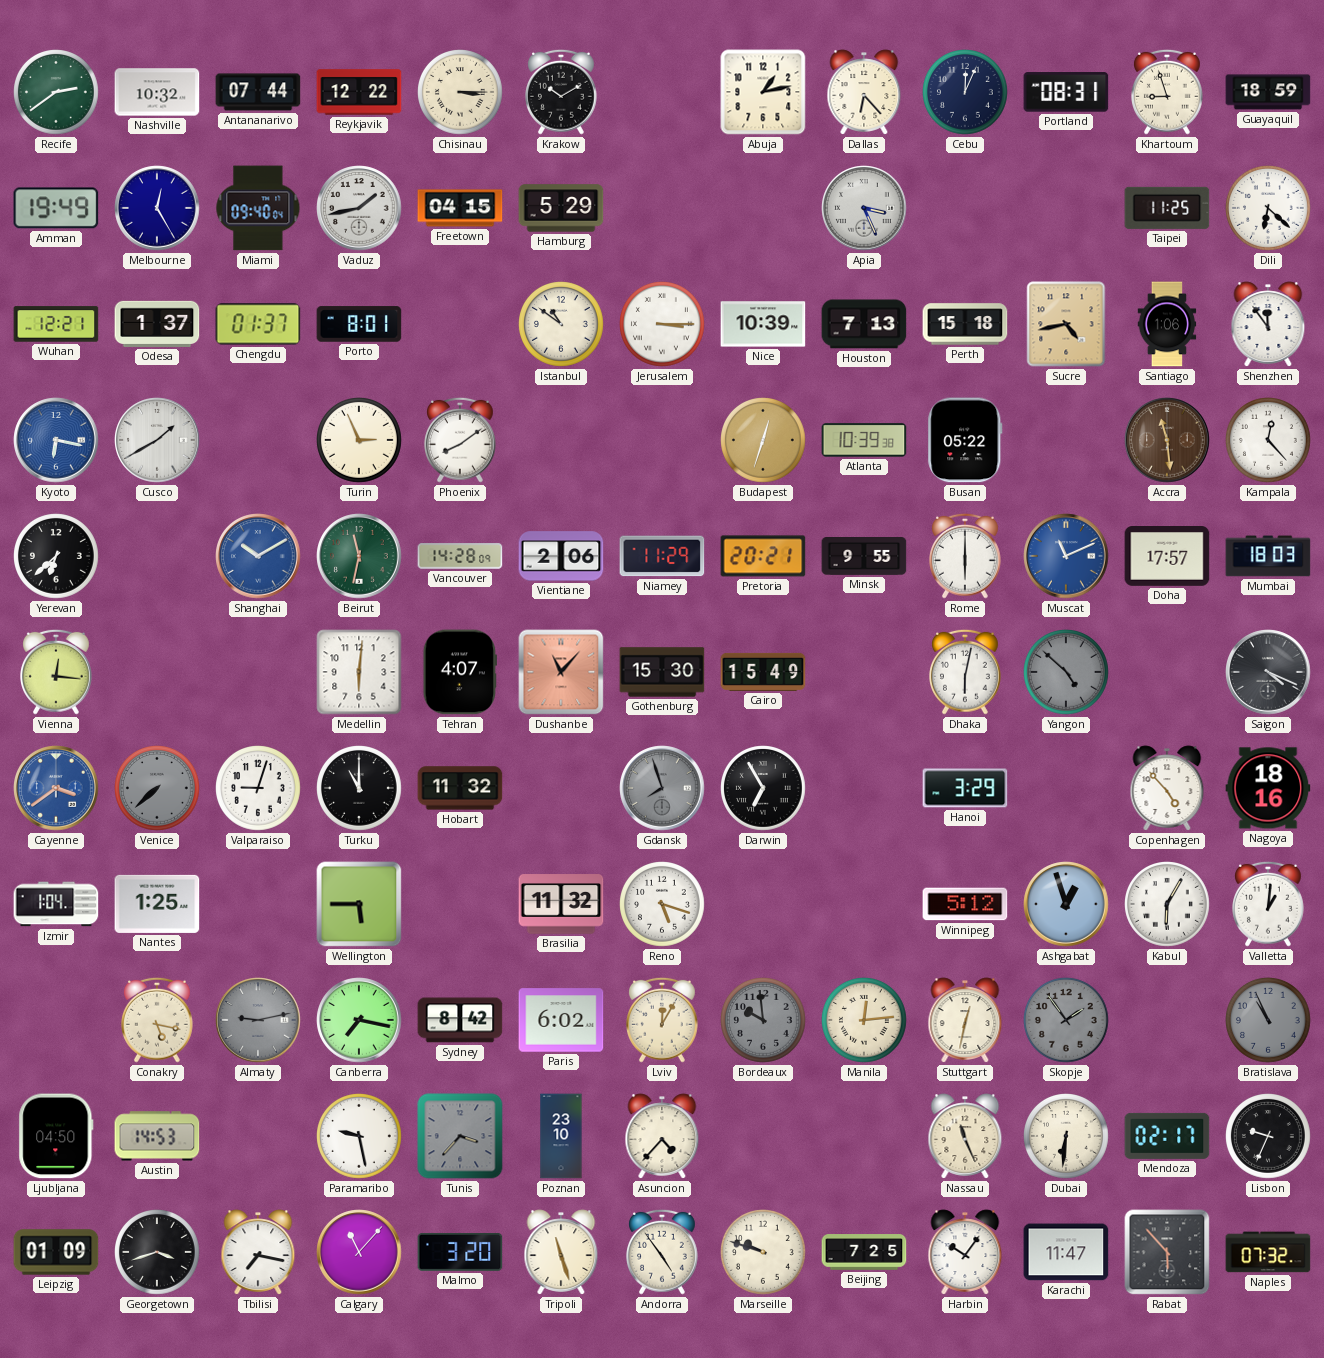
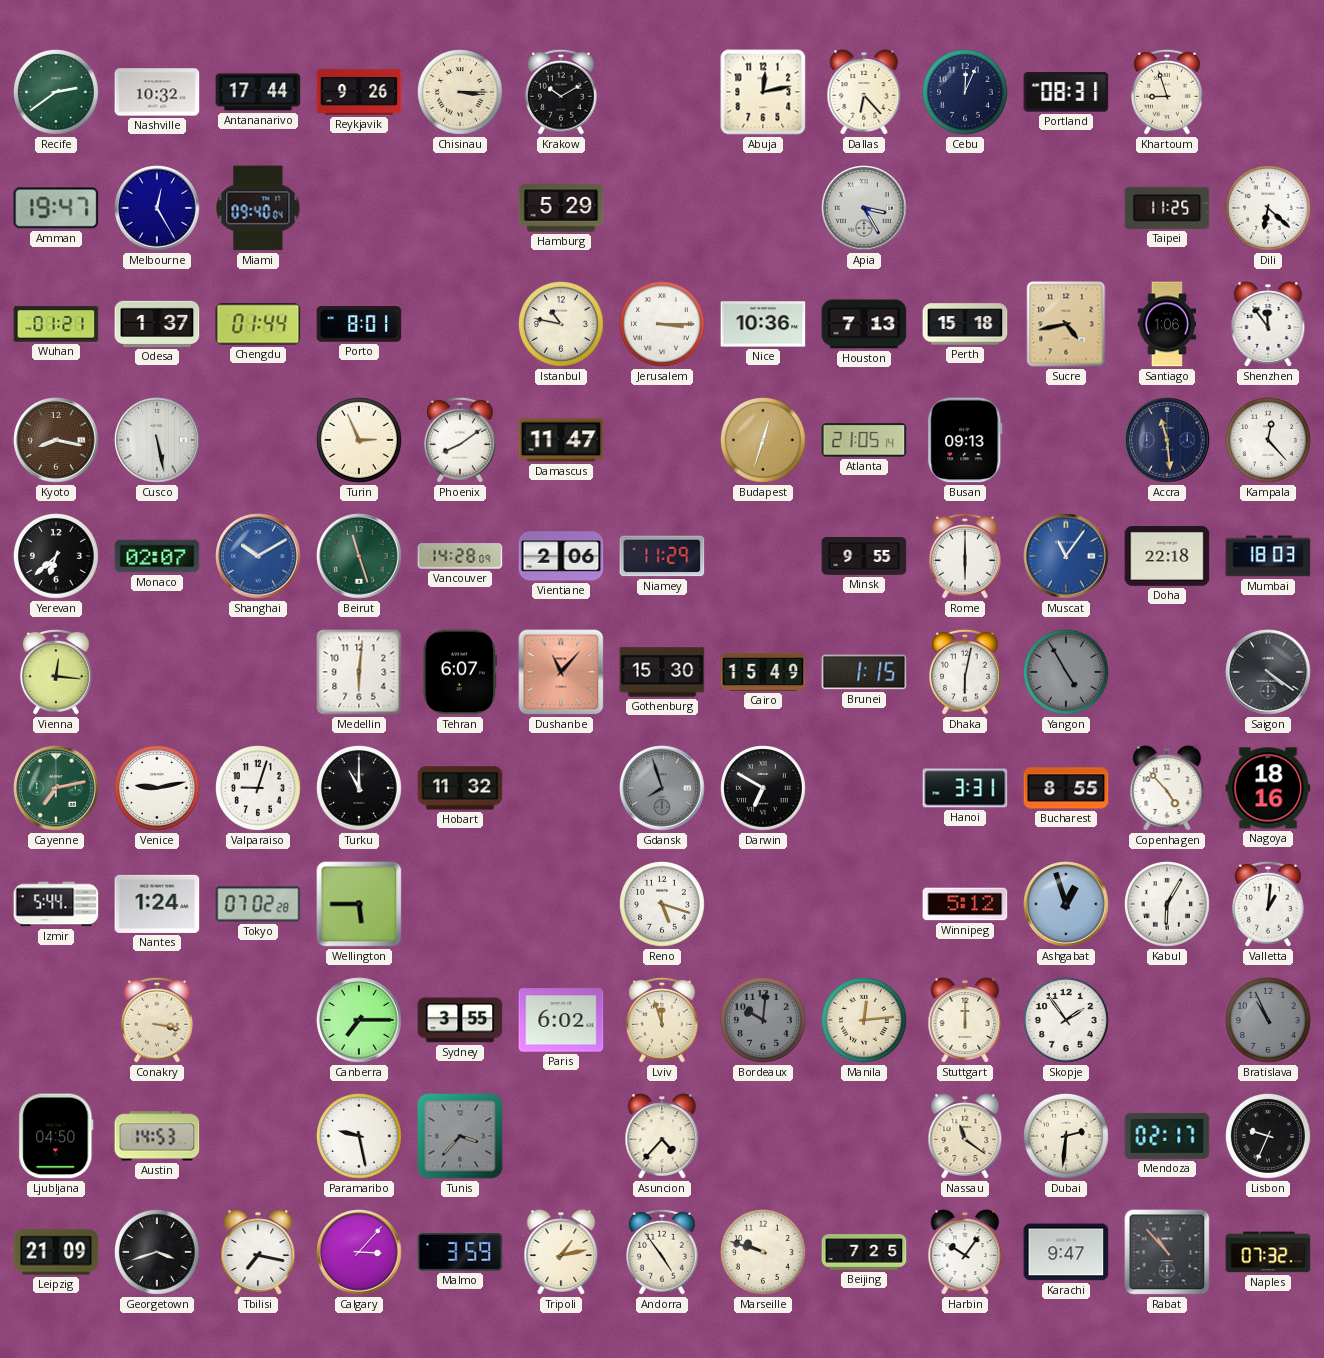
Antananarivo: 07:44 -> 17:44 (258, 92)
Reykjavik: 12:22 -> 9:26 (359, 92)
Abuja: 1:13 -> 12:13 (763, 92)
Guayaquil: 18:59 -> none (1268, 92)
Amman: 19:49 -> 19:47 (56, 208)
Vaduz: 1:43 -> none (359, 208)
Freetown: 04:15 -> none (460, 208)
Apia: 3:26 -> 3:25 (864, 208)
Wuhan: 12:21 -> 01:21 (56, 324)
Chengdu: 01:37 -> 01:44 (258, 324)
Istanbul: 10:51 -> 10:47 (562, 325)
Nice: 10:39 -> 10:36 (763, 324)
Kyoto: 6:17 -> 8:17 (56, 440)
Kyoto dial: blue -> brown (56, 440)
Cusco: 1:40 -> 5:28 (157, 440)
Damascus: none -> 11:47 (561, 440)
Atlanta: 10:39 -> 21:05 (864, 440)
Busan: 05:22 -> 09:13 (965, 440)
Accra dial: brown -> navy (1167, 440)
Monaco: none -> 02:07 (157, 556)
Beirut: 11:32 -> 11:27 (359, 556)
Pretoria: 20:21 -> none (763, 556)
Muscat: 11:11 -> 11:06 (1066, 556)
Doha: 17:57 -> 22:18 (1167, 557)
Tehran: 4:07 -> 6:07 (459, 672)
Brunei: none -> 1:15 (864, 672)
Yangon: 4:52 -> 4:55 (1067, 673)
Saigon: 4:19 -> 4:21 (1268, 672)
Cayenne: 3:39 -> 7:13 (56, 788)
Cayenne dial: blue -> green (56, 788)
Venice: 7:38 -> 9:13 (158, 789)
Venice dial: grey -> white (158, 789)
Darwin: 6:55 -> 6:50 (764, 789)
Hanoi: 3:29 -> 3:31 (965, 788)
Bucharest: none -> 8:55 (1066, 788)
Izmir: 1:04 -> 5:44 (56, 904)
Nantes: 1:25 -> 1:24 (157, 904)
Tokyo: none -> 07:02 (258, 904)
Brasilia: 11:32 -> none (561, 904)
Conakry: 5:17 -> 3:17 (158, 1020)
Almaty: 9:13 -> none (258, 1020)
Canberra: 7:17 -> 7:15 (359, 1020)
Sydney: 8:42 -> 3:55 (460, 1020)
Lviv: 12:05 -> 11:57 (663, 1020)
Bordeaux: 9:59 -> 10:01 (764, 1021)
Stuttgart: 12:32 -> 12:00 (965, 1020)
Skopje dial: grey -> white (1067, 1021)
Poznan: 23:10 -> none (561, 1136)
Nassau: 11:26 -> 11:21 (965, 1136)
Dubai: 6:31 -> 2:31 (1067, 1137)
Leipzig: 01:09 -> 21:09 (56, 1252)
Calgary: 11:07 -> 3:07 (359, 1252)
Malmo: 3:20 -> 3:59 (460, 1252)
Tripoli: 11:27 -> 1:13 (561, 1252)
Karachi: 11:47 -> 9:47 (1066, 1252)
Rabat: 5:53 -> 10:53 (1167, 1252)
